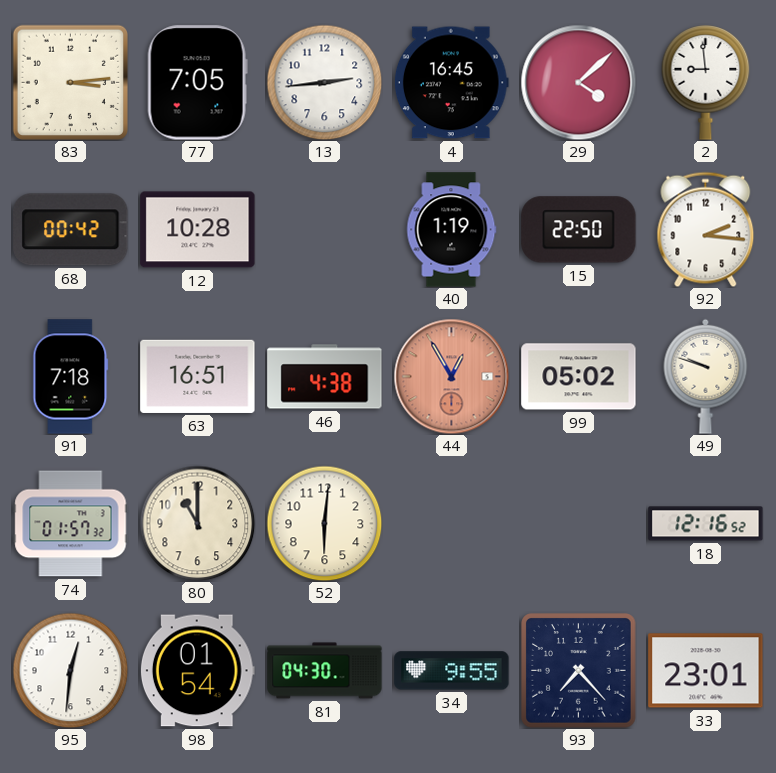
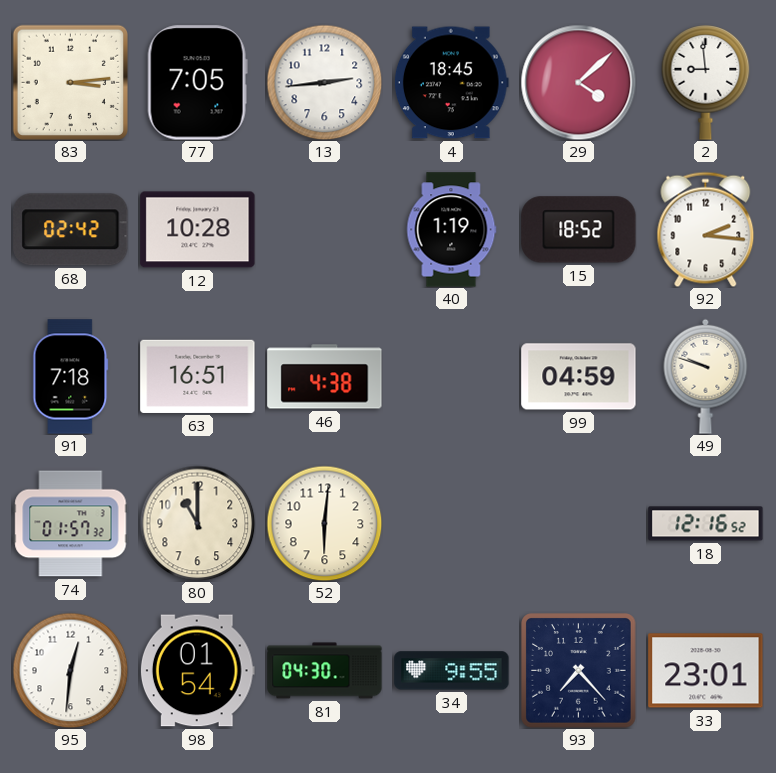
4: 16:45 -> 18:45 (451, 83)
68: 00:42 -> 02:42 (71, 230)
15: 22:50 -> 18:52 (579, 230)
44: 12:55 -> none (451, 376)
99: 05:02 -> 04:59 (579, 377)
